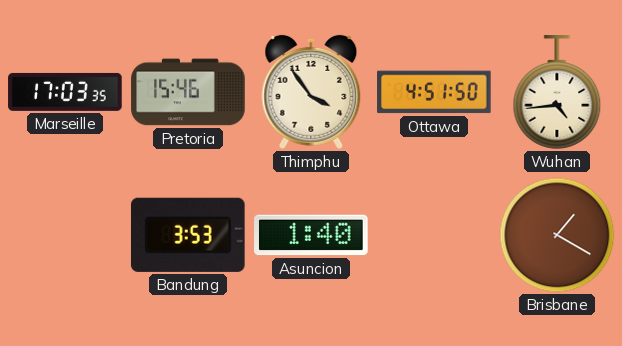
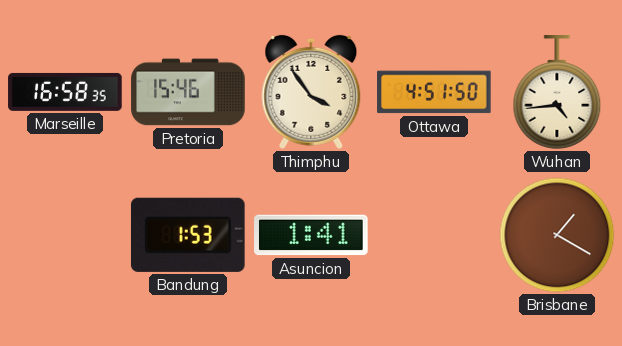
Marseille: 17:03 -> 16:58 (65, 92)
Bandung: 3:53 -> 1:53 (188, 235)
Asuncion: 1:40 -> 1:41 (311, 235)
